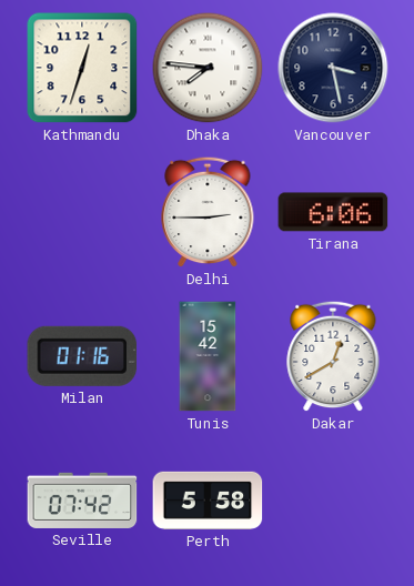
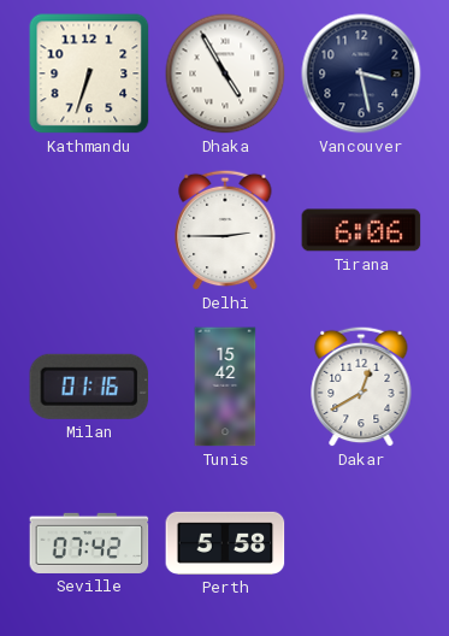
Kathmandu: 12:33 -> 6:33 (89, 73)
Dhaka: 7:46 -> 4:55 (225, 73)
